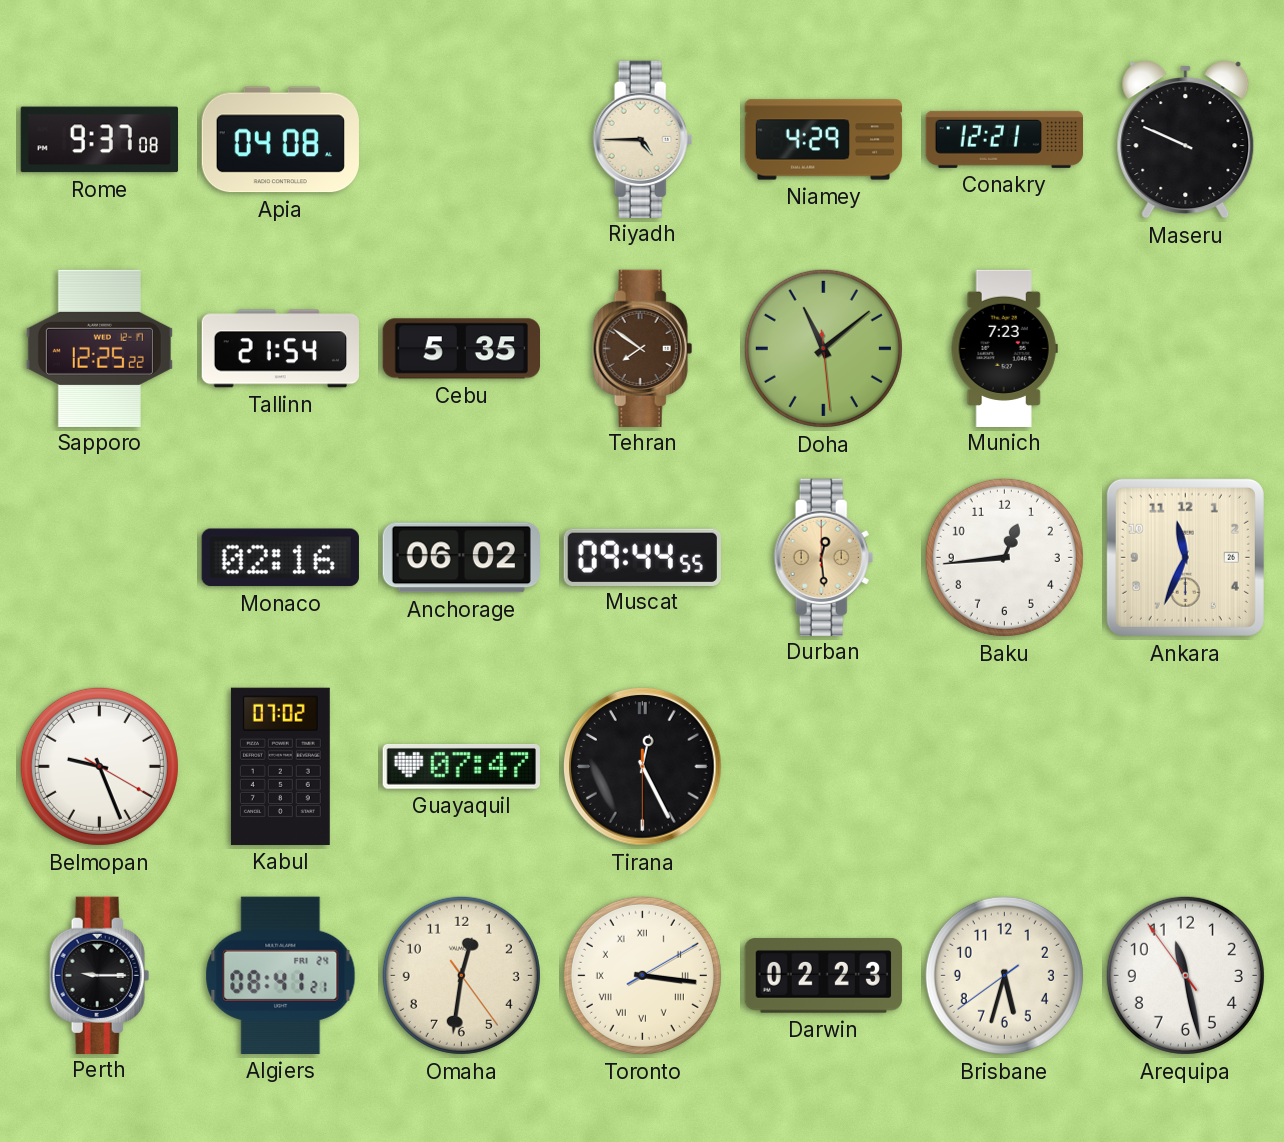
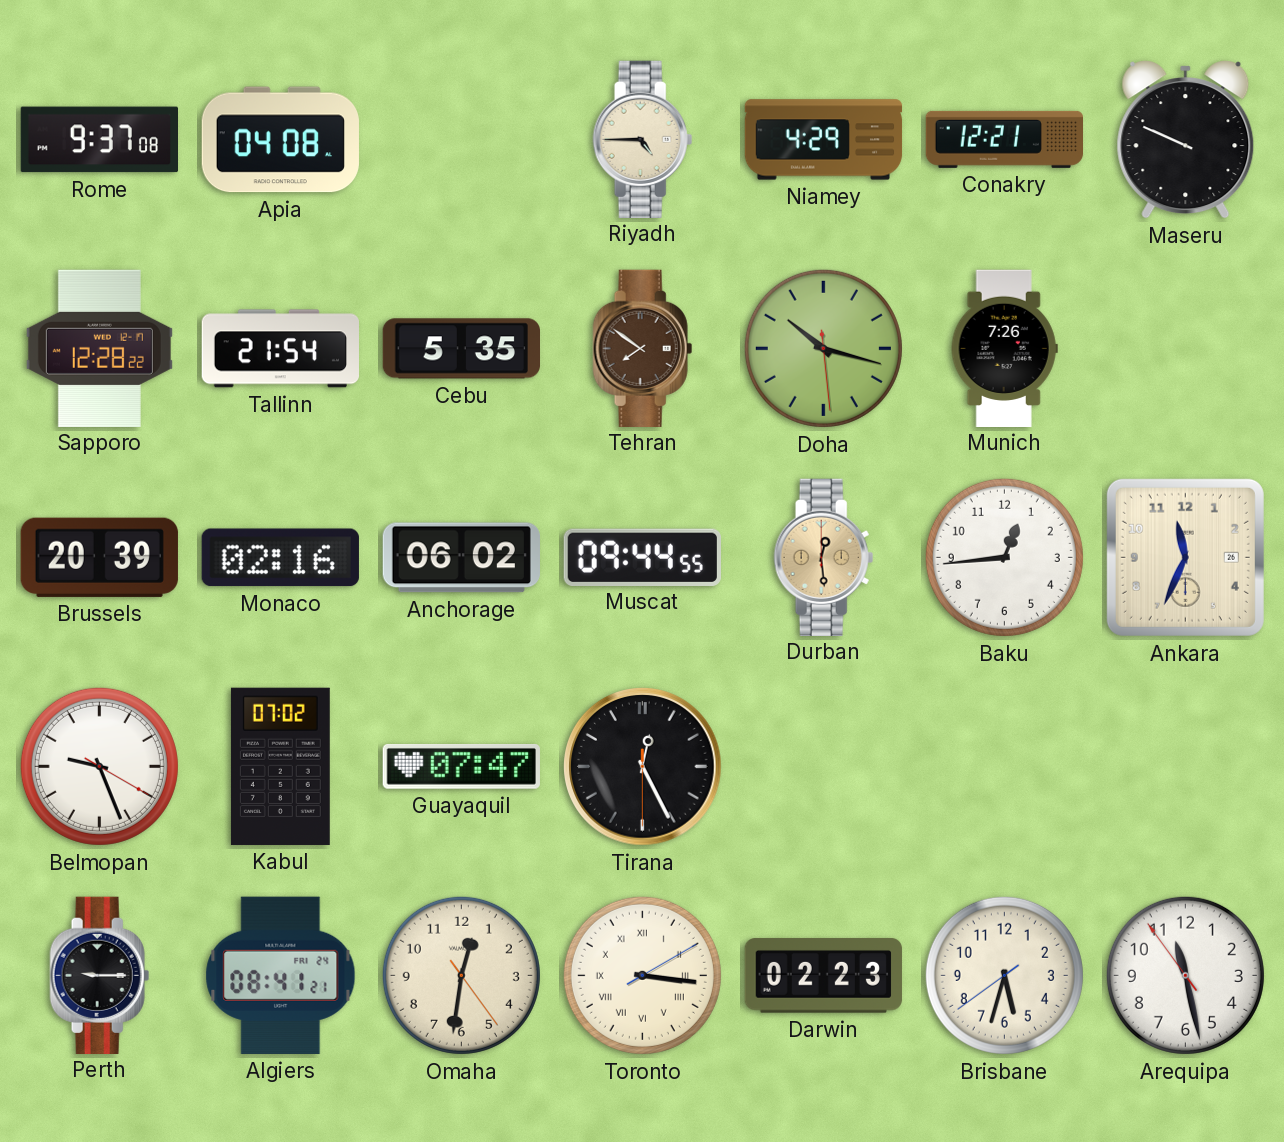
Sapporo: 12:25 -> 12:28 (99, 348)
Doha: 11:08 -> 10:17 (823, 348)
Munich: 7:23 -> 7:26 (1004, 348)
Brussels: none -> 20:39 (99, 557)
